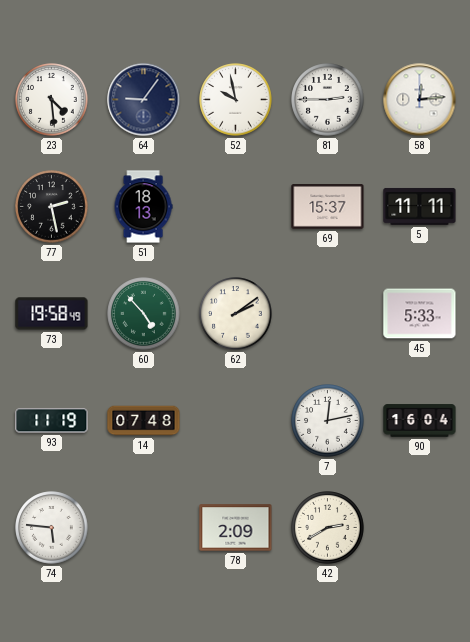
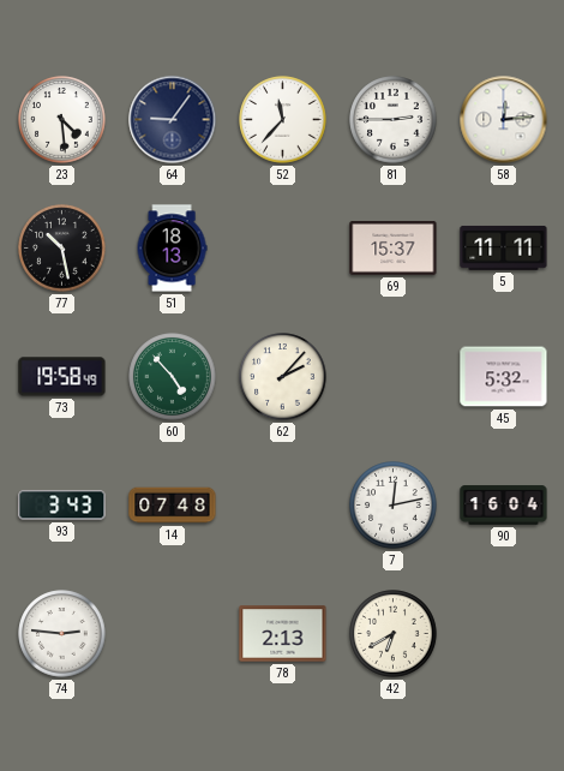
52: 9:58 -> 11:37 (283, 120)
77: 2:28 -> 10:28 (62, 249)
62: 2:09 -> 2:07 (283, 377)
45: 5:33 -> 5:32 (504, 377)
93: 11:19 -> 3:43 (62, 506)
74: 5:46 -> 2:46 (62, 634)
78: 2:09 -> 2:13 (283, 634)
42: 2:40 -> 6:40 (394, 634)
